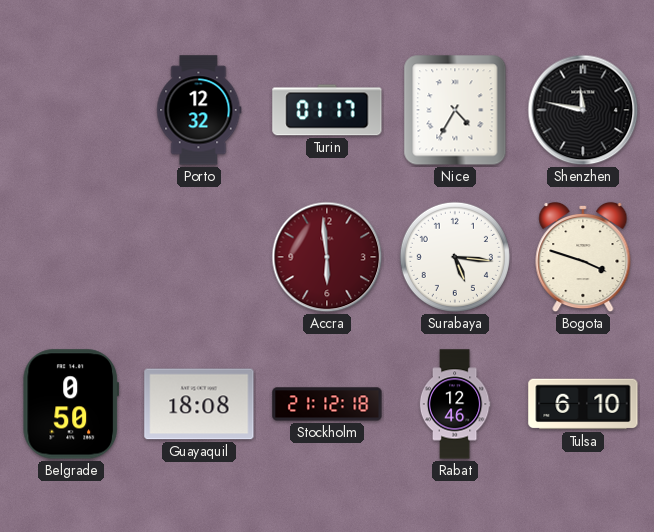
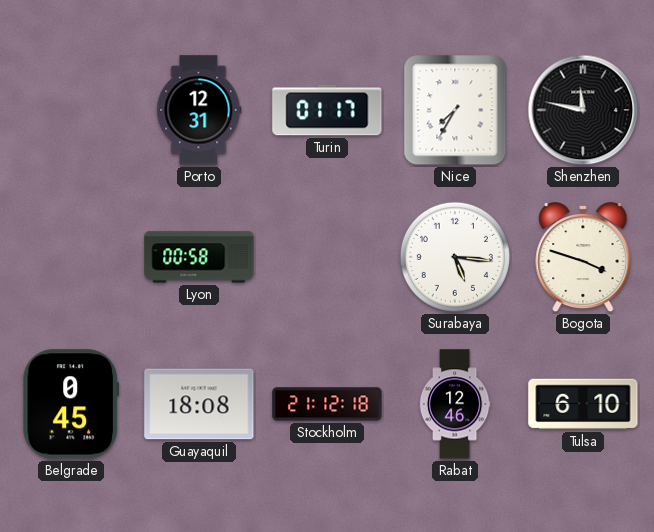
Porto: 12:32 -> 12:31 (199, 110)
Nice: 4:35 -> 7:35 (455, 110)
Lyon: none -> 00:58 (199, 257)
Accra: 5:59 -> none (327, 257)
Belgrade: 0:50 -> 0:45 (71, 404)
